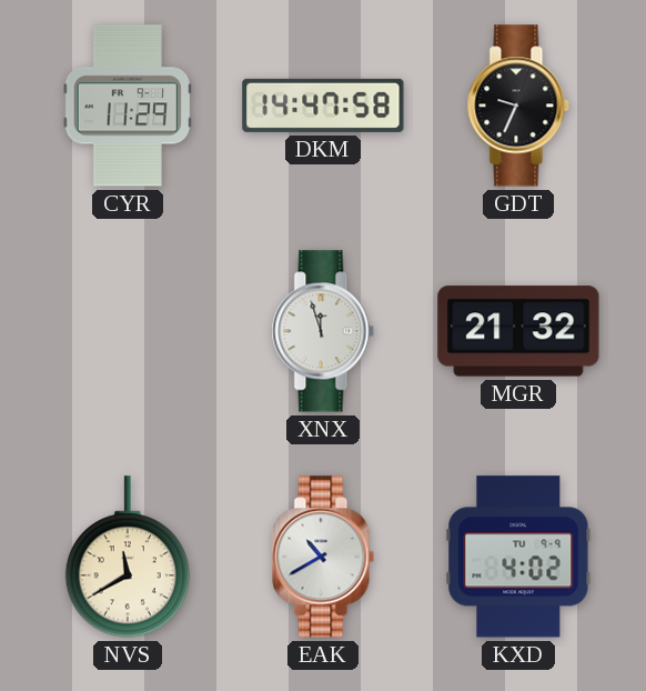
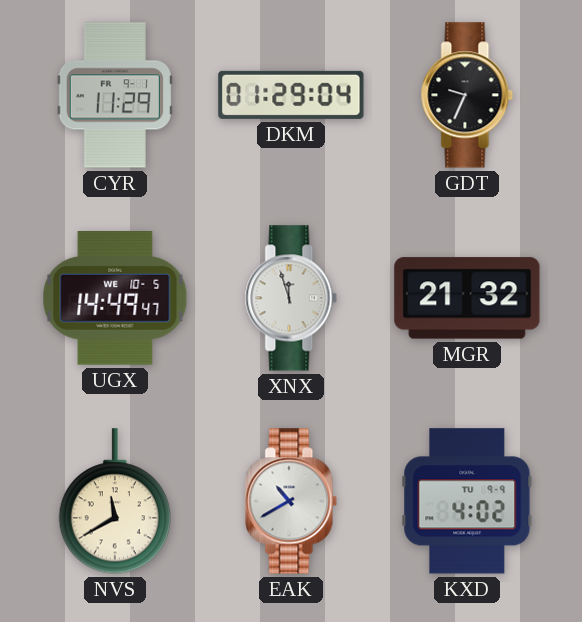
DKM: 14:47 -> 01:29 (291, 95)
UGX: none -> 14:49 (115, 299)
